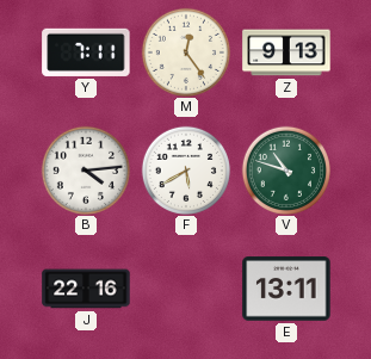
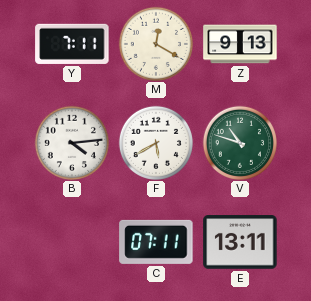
M: 12:24 -> 12:20 (155, 43)
J: 22:16 -> none (86, 289)
C: none -> 07:11 (156, 242)
